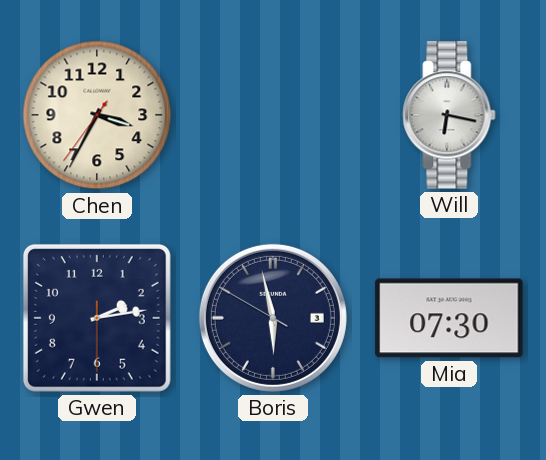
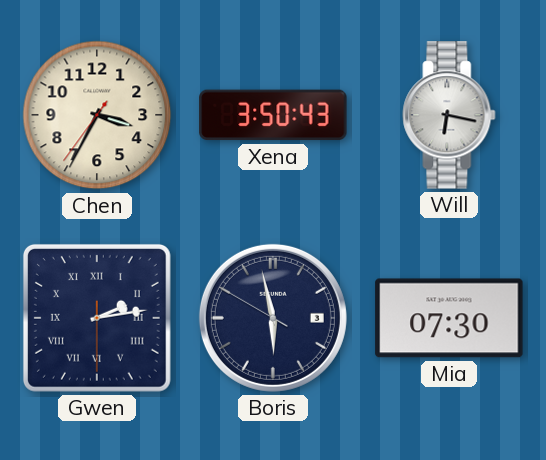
Xena: none -> 3:50 (273, 115)
Gwen numerals: Arabic -> Roman (97, 318)
